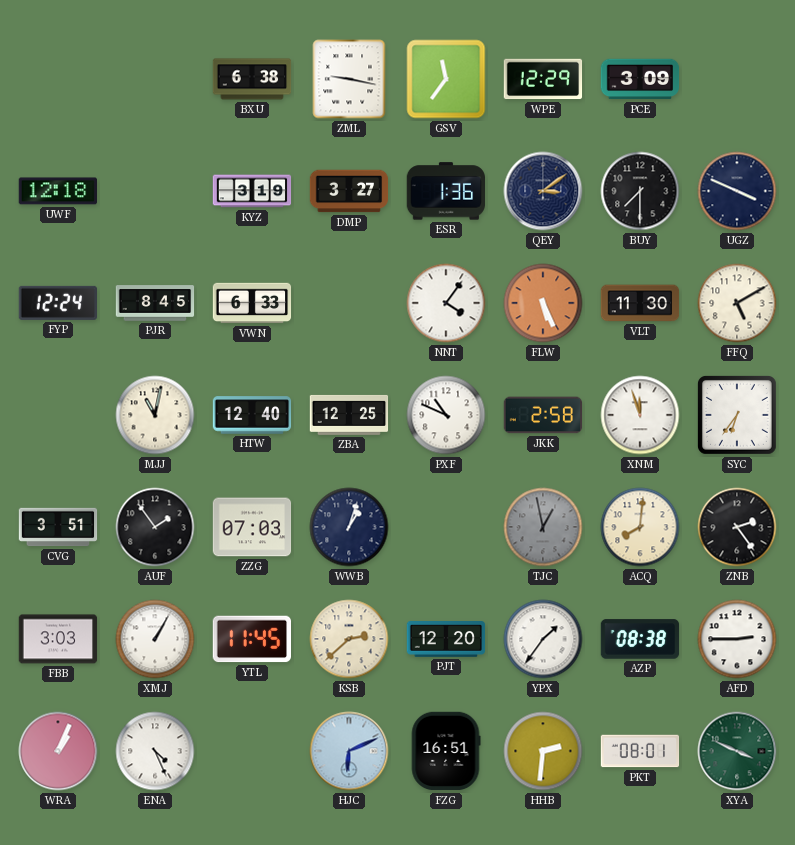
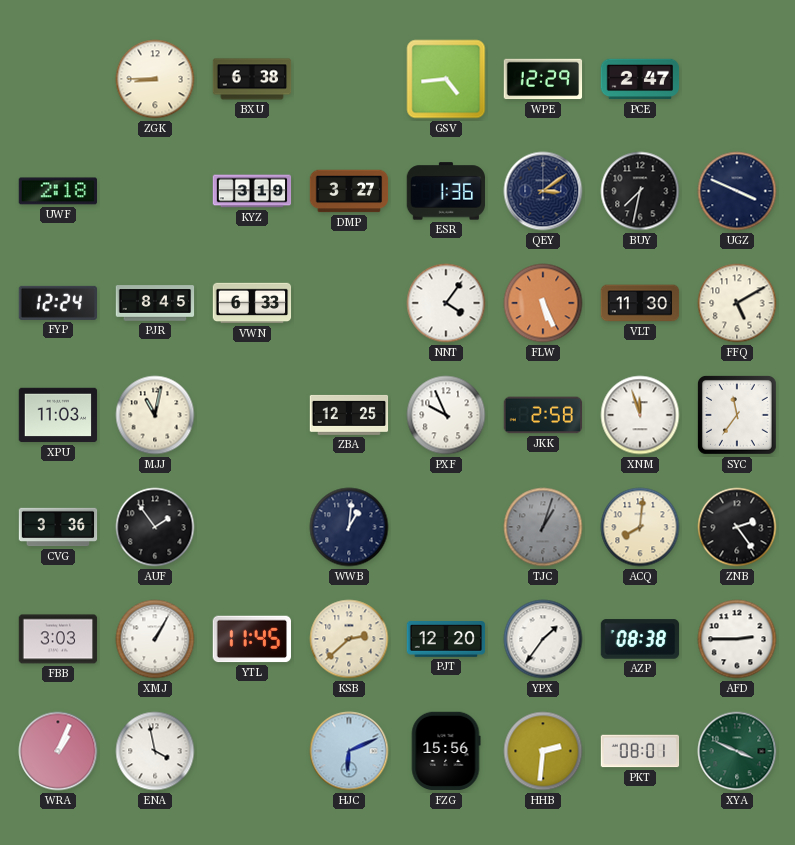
ZGK: none -> 8:45 (155, 79)
ZML: 9:17 -> none (349, 79)
GSV: 11:36 -> 4:44 (446, 79)
PCE: 3:09 -> 2:47 (640, 79)
UWF: 12:18 -> 2:18 (57, 191)
BUY: 7:30 -> 7:32 (640, 191)
XPU: none -> 11:03 (58, 415)
HTW: 12:40 -> none (252, 415)
PXF: 10:49 -> 9:56 (446, 415)
SYC: 6:36 -> 11:36 (737, 415)
CVG: 3:51 -> 3:36 (58, 527)
ZZG: 07:03 -> none (252, 527)
WWB: 1:03 -> 1:01 (349, 527)
TJC: 12:58 -> 1:03 (543, 527)
ENA: 4:26 -> 3:58 (155, 751)
FZG: 16:51 -> 15:56 (446, 751)
